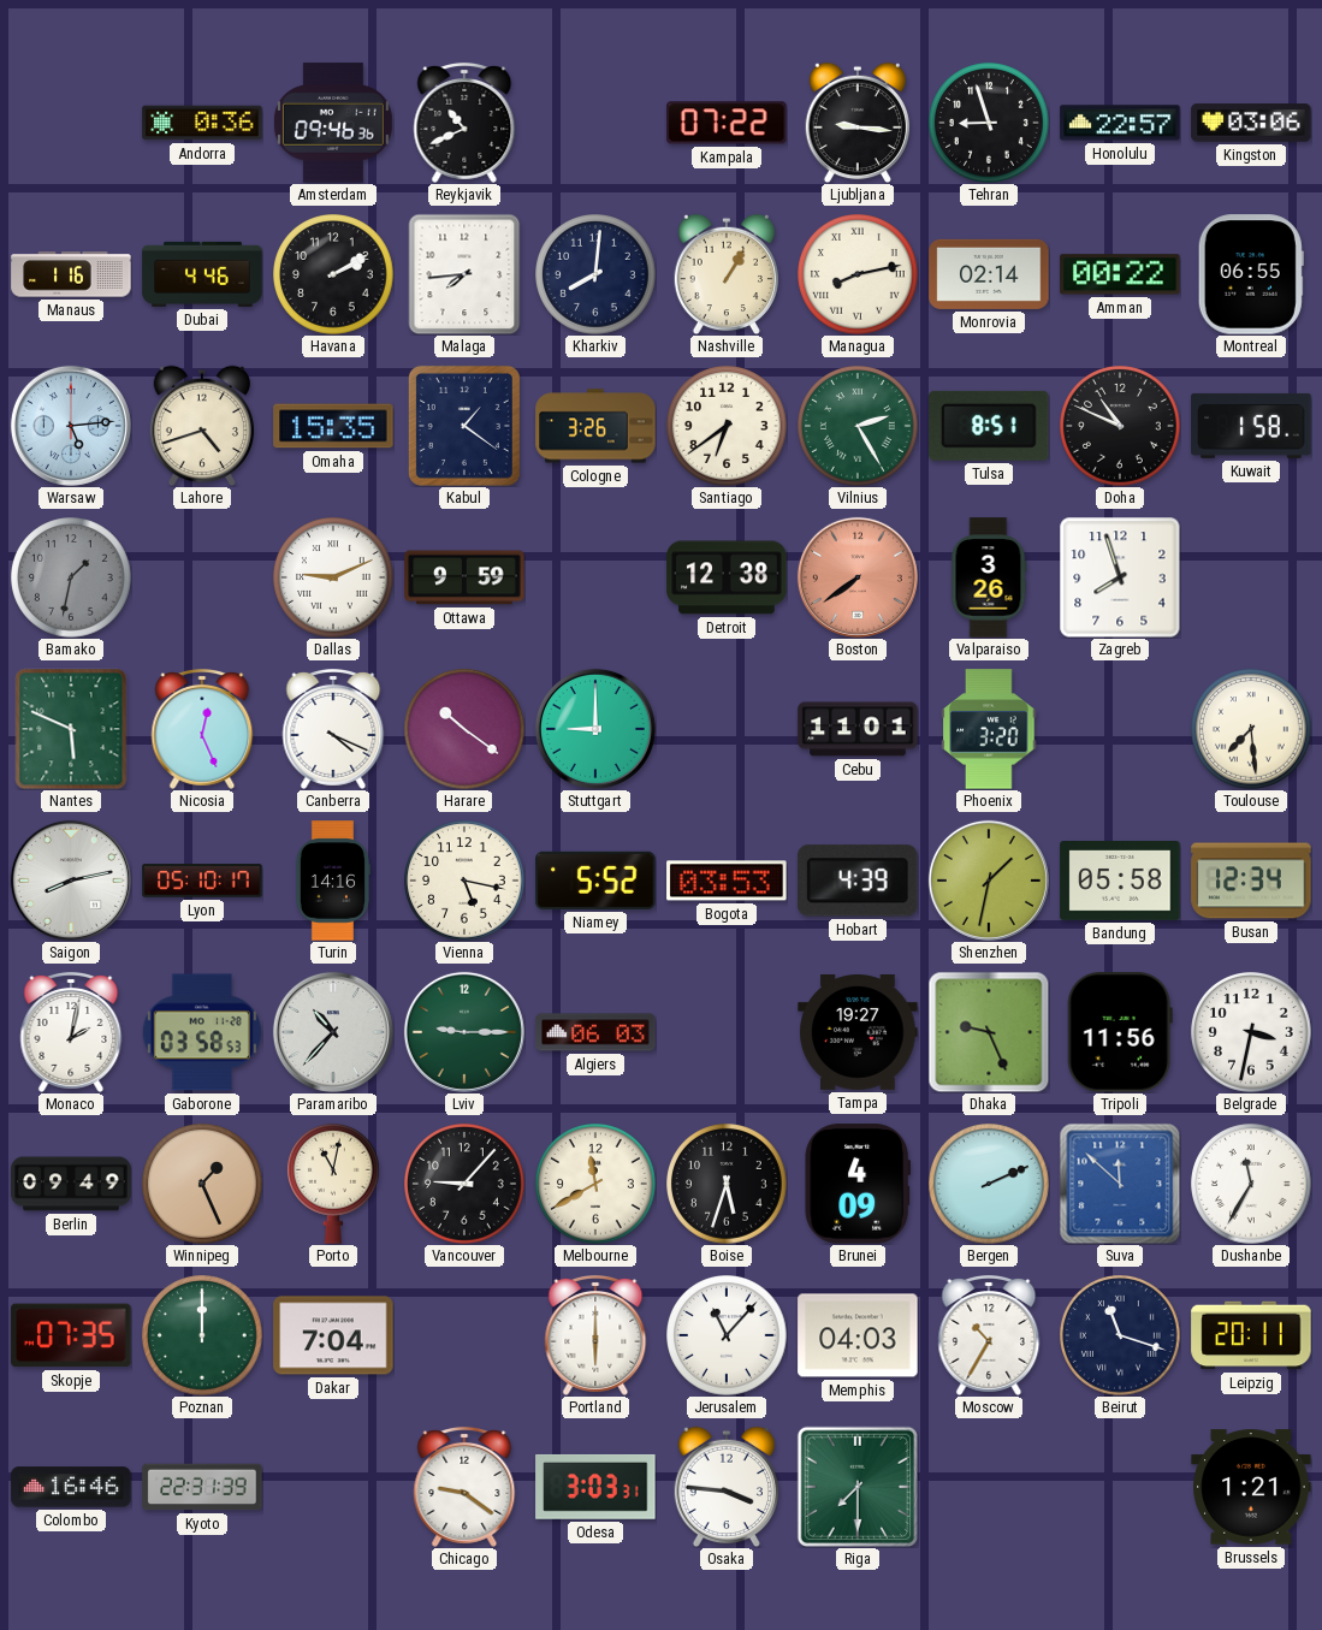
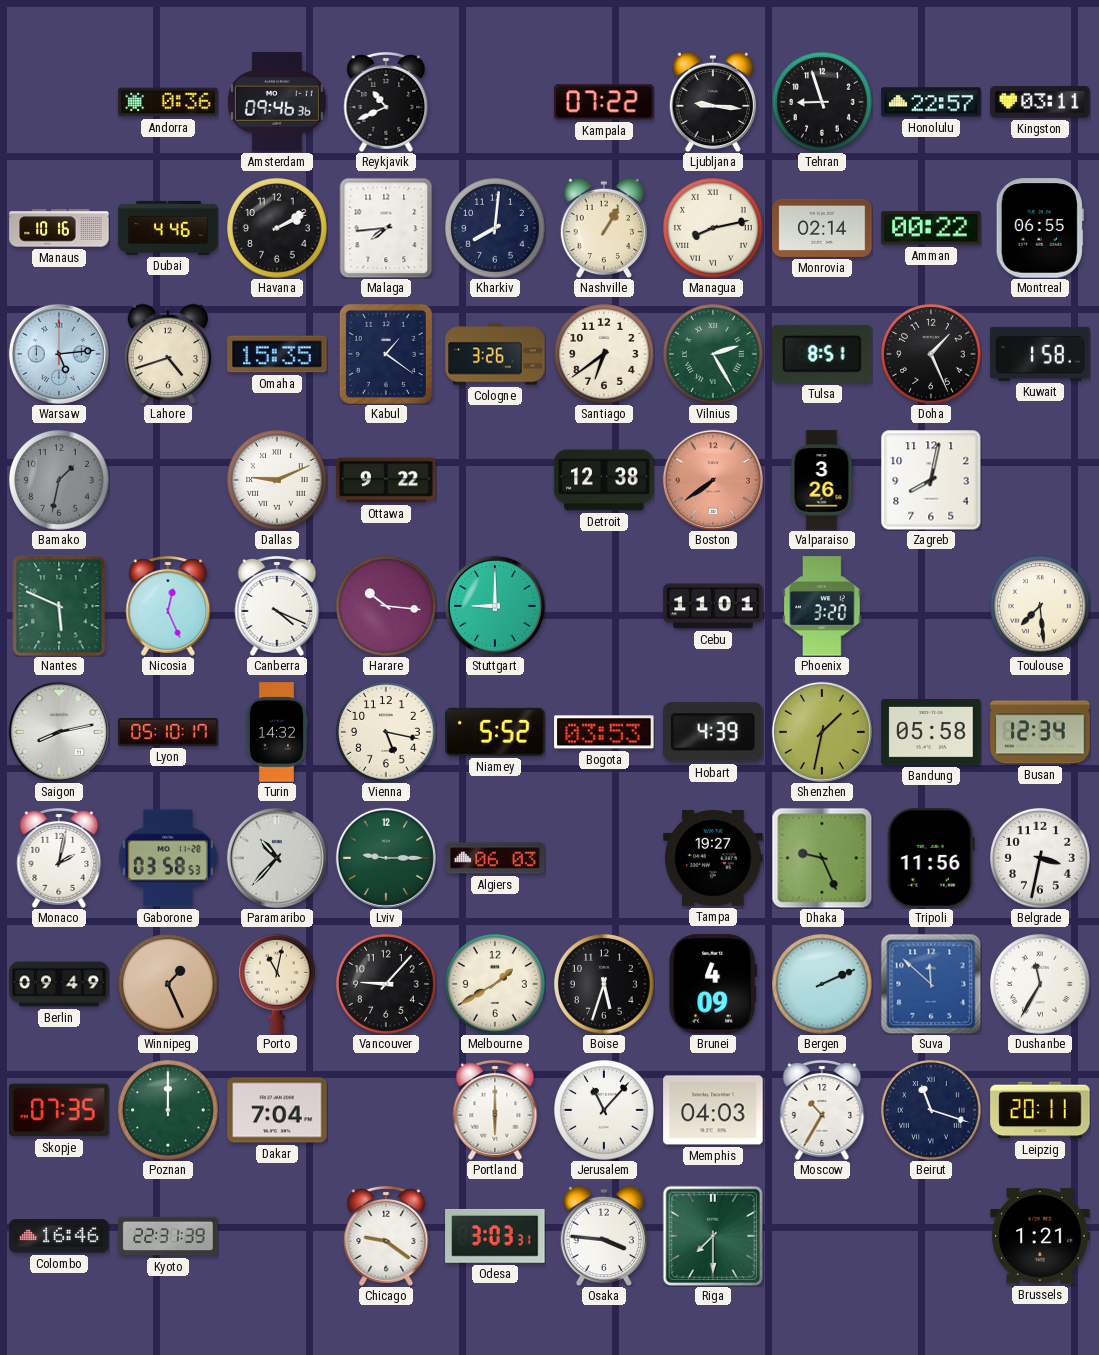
Kingston: 03:06 -> 03:11 (1040, 102)
Manaus: 1:16 -> 10:16 (59, 228)
Doha: 10:49 -> 1:26 (932, 355)
Ottawa: 9:59 -> 9:22 (386, 480)
Zagreb: 7:57 -> 8:02 (931, 480)
Harare: 10:21 -> 10:16 (387, 607)
Turin: 14:16 -> 14:32 (276, 732)
Melbourne: 11:40 -> 1:40 (496, 985)
